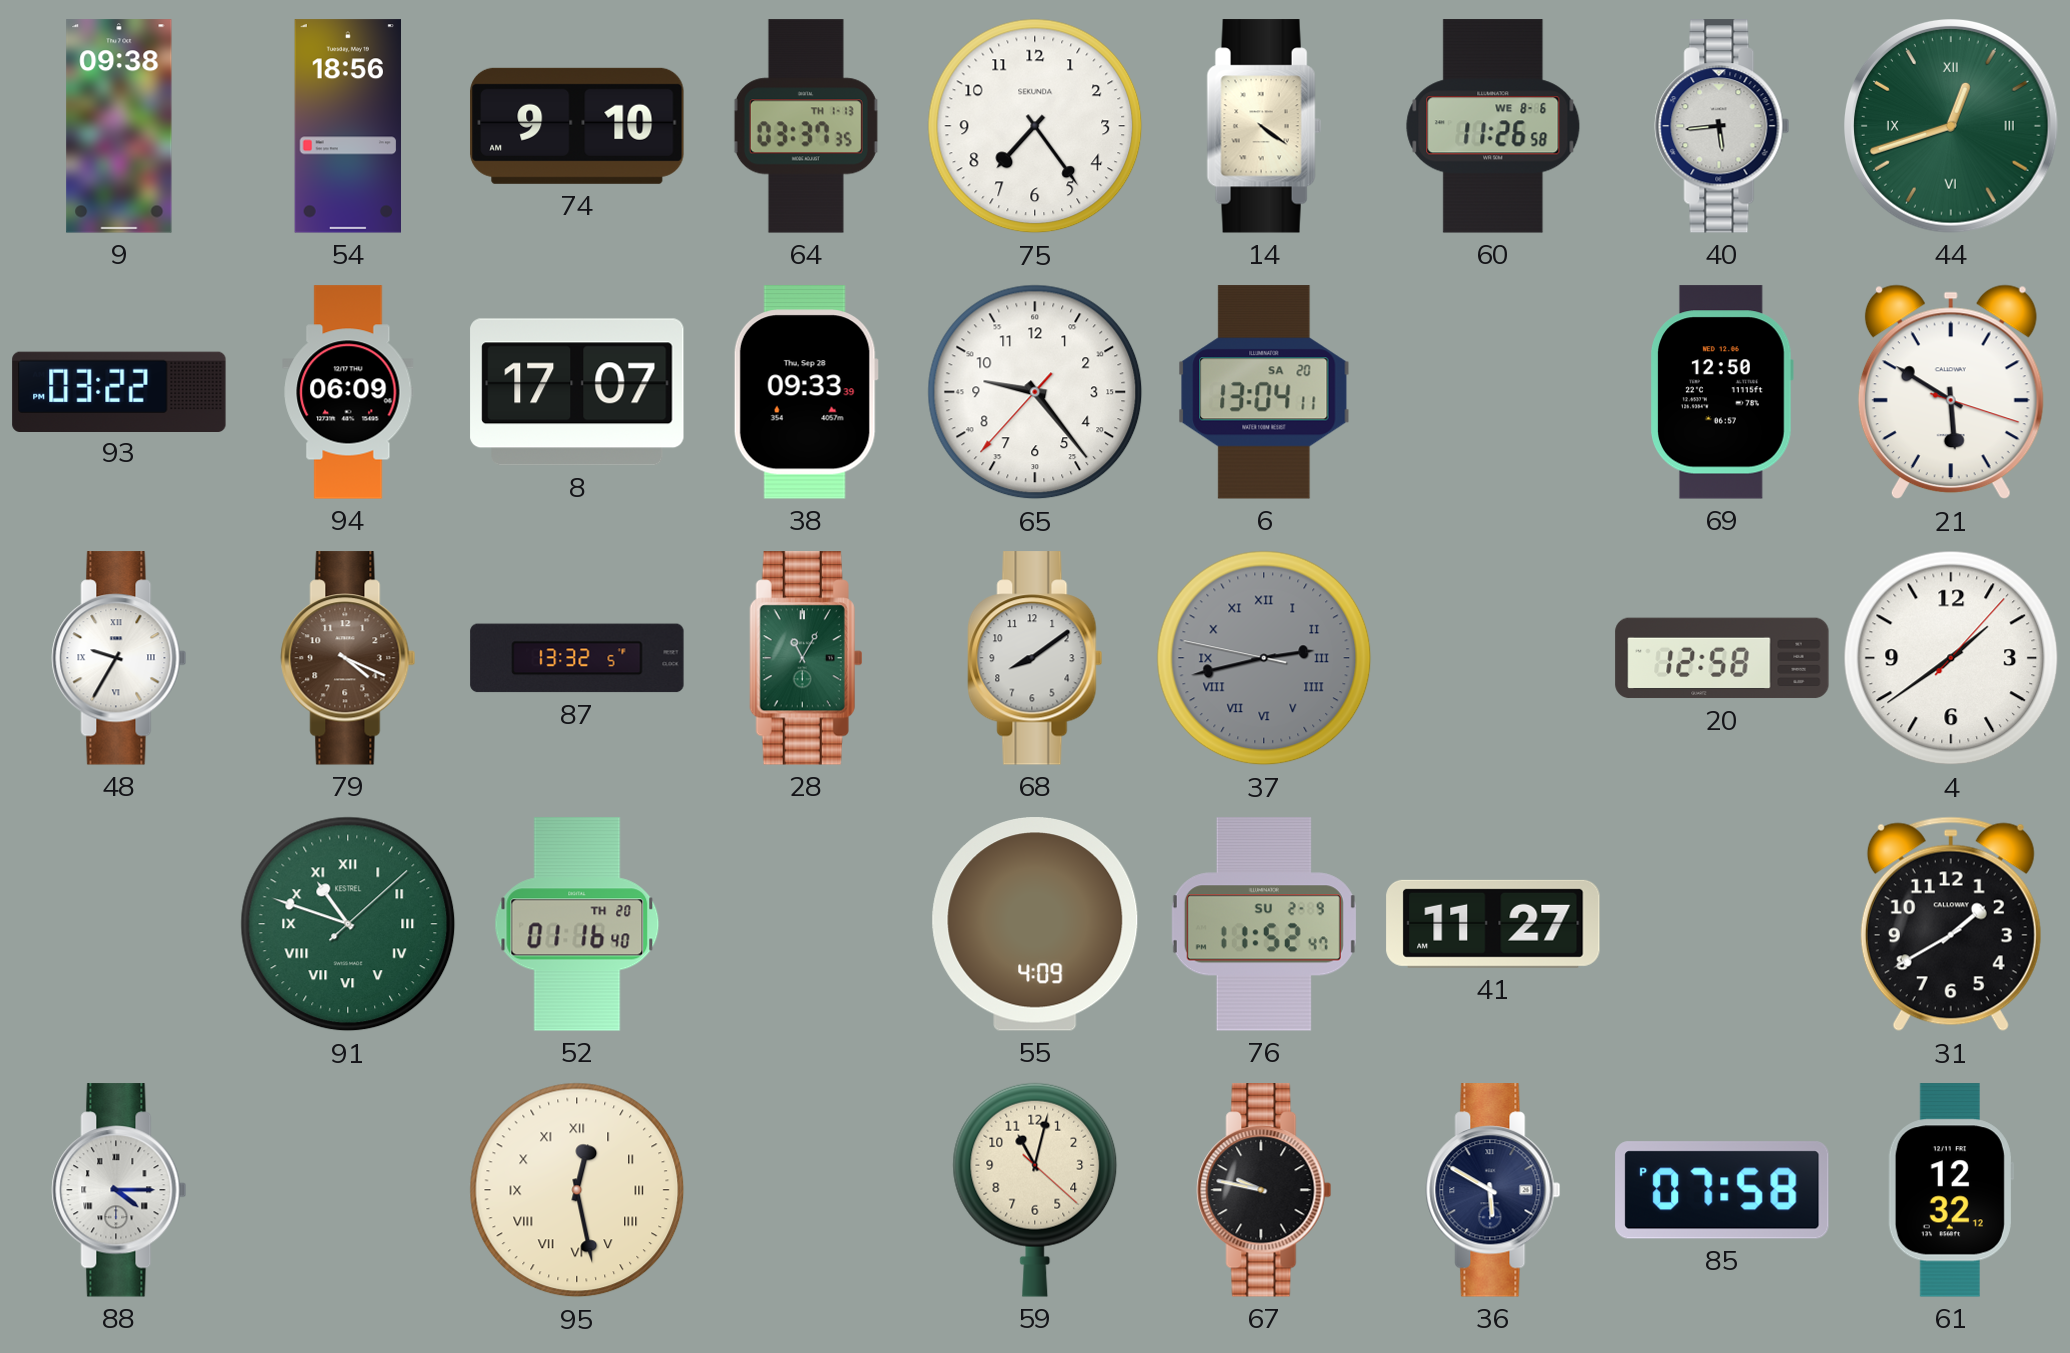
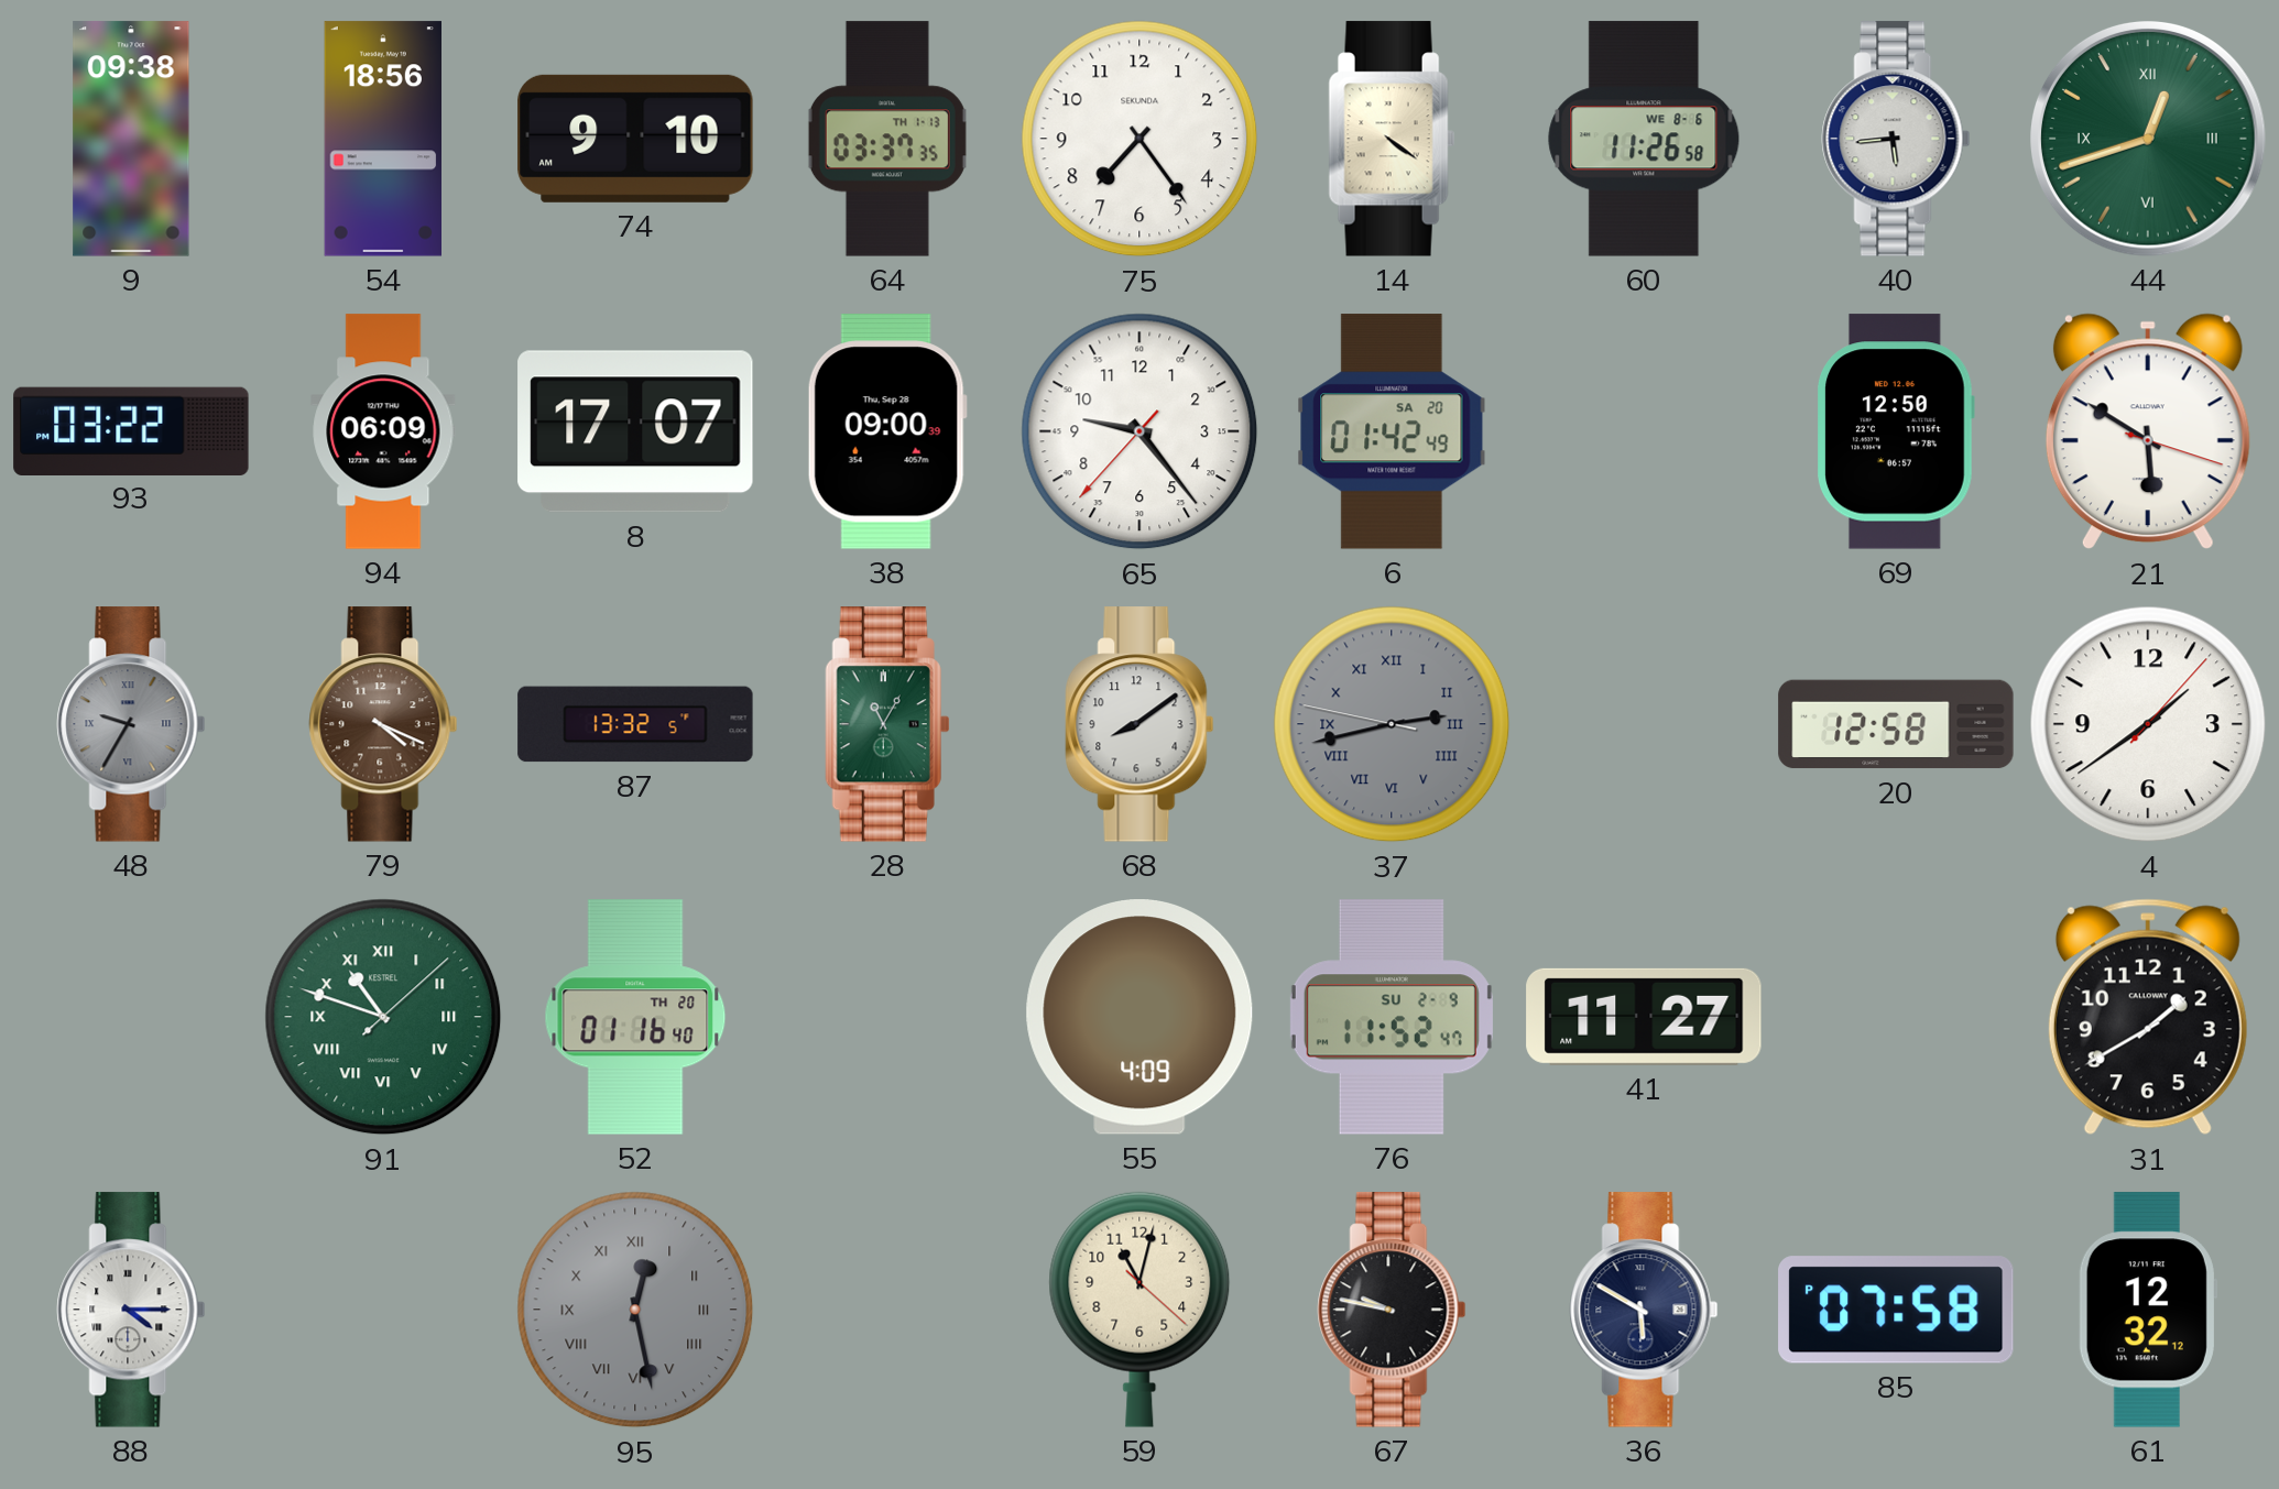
38: 09:33 -> 09:00 (887, 431)
6: 13:04 -> 01:42 (1392, 431)
48 dial: white -> grey (131, 724)
95 dial: cream -> grey (635, 1310)
